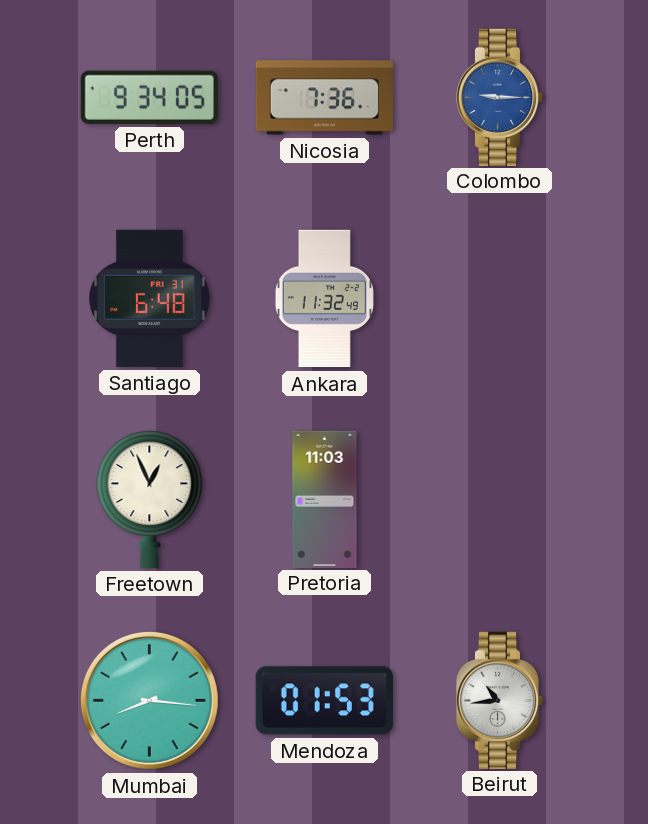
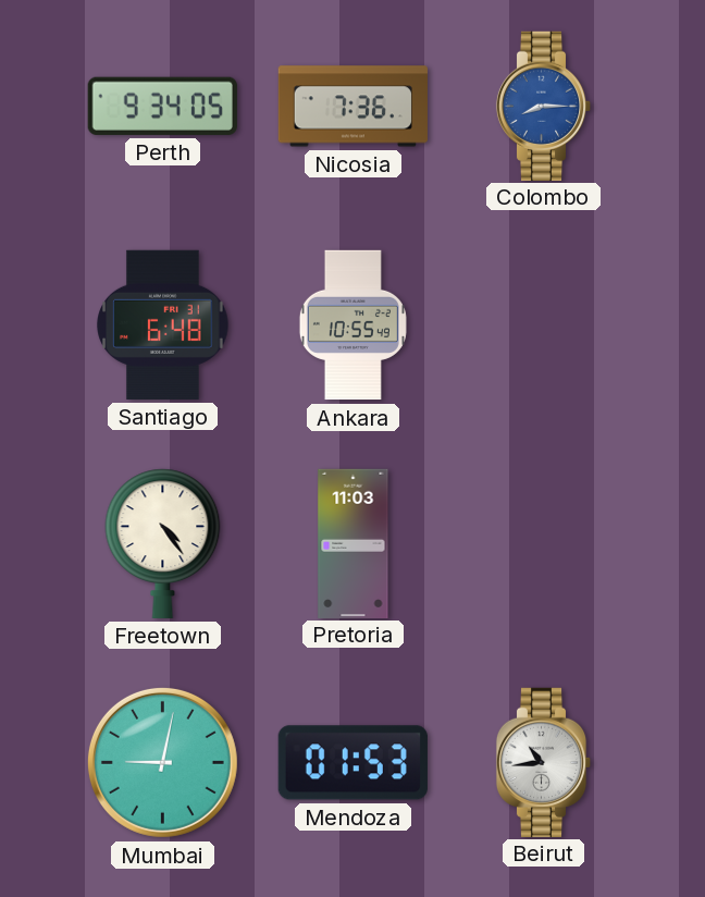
Colombo: 9:15 -> 8:15 (544, 106)
Ankara: 11:32 -> 10:55 (352, 325)
Freetown: 12:56 -> 4:24 (163, 543)
Mumbai: 8:16 -> 9:02 (162, 762)
